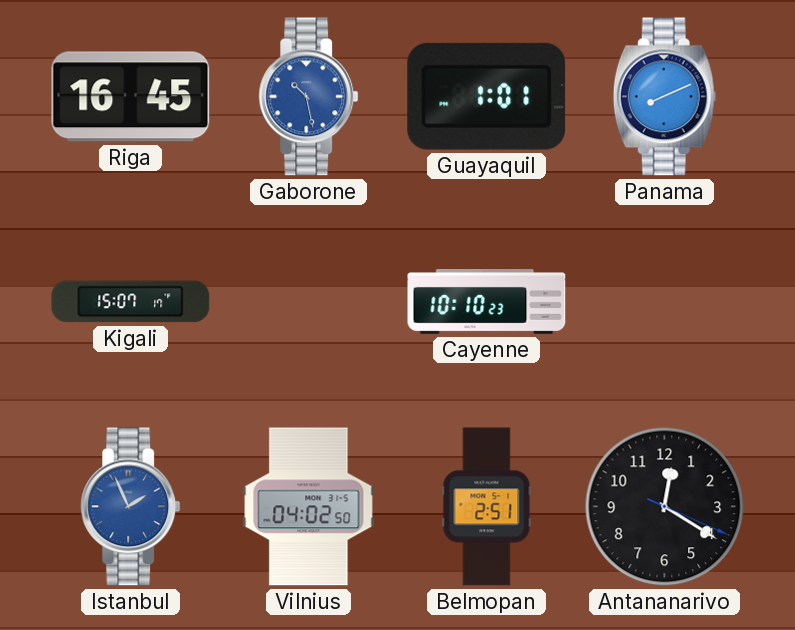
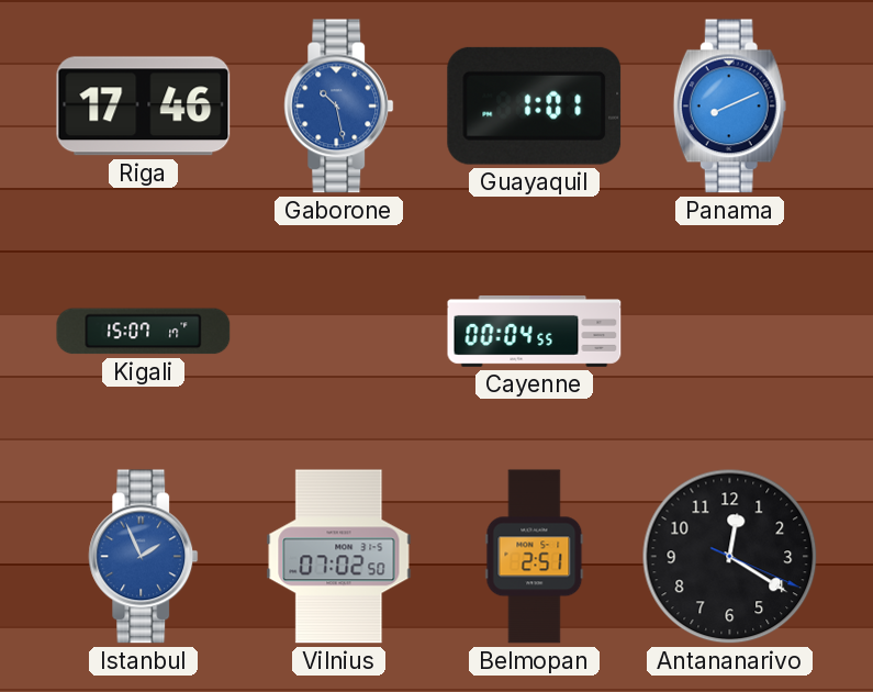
Riga: 16:45 -> 17:46 (144, 107)
Cayenne: 10:10 -> 00:04 (535, 332)
Vilnius: 04:02 -> 07:02 (339, 557)
